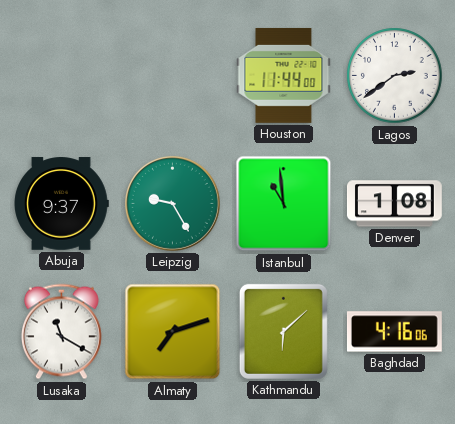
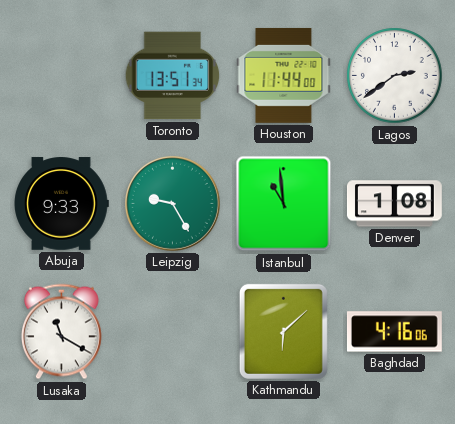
Toronto: none -> 13:51 (173, 76)
Abuja: 9:37 -> 9:33 (61, 204)
Almaty: 7:12 -> none (173, 332)
